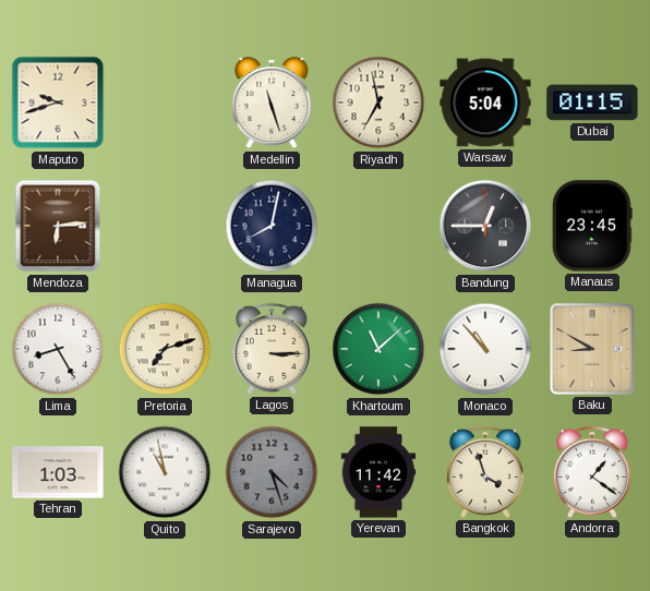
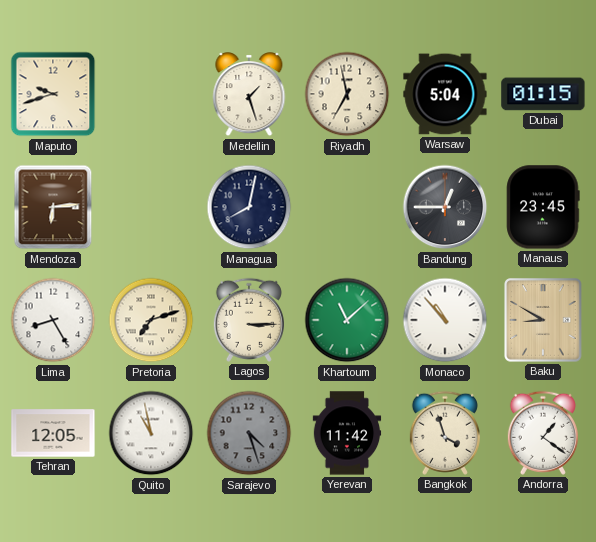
Medellin: 11:27 -> 1:27 (249, 95)
Tehran: 1:03 -> 12:05 (53, 433)
